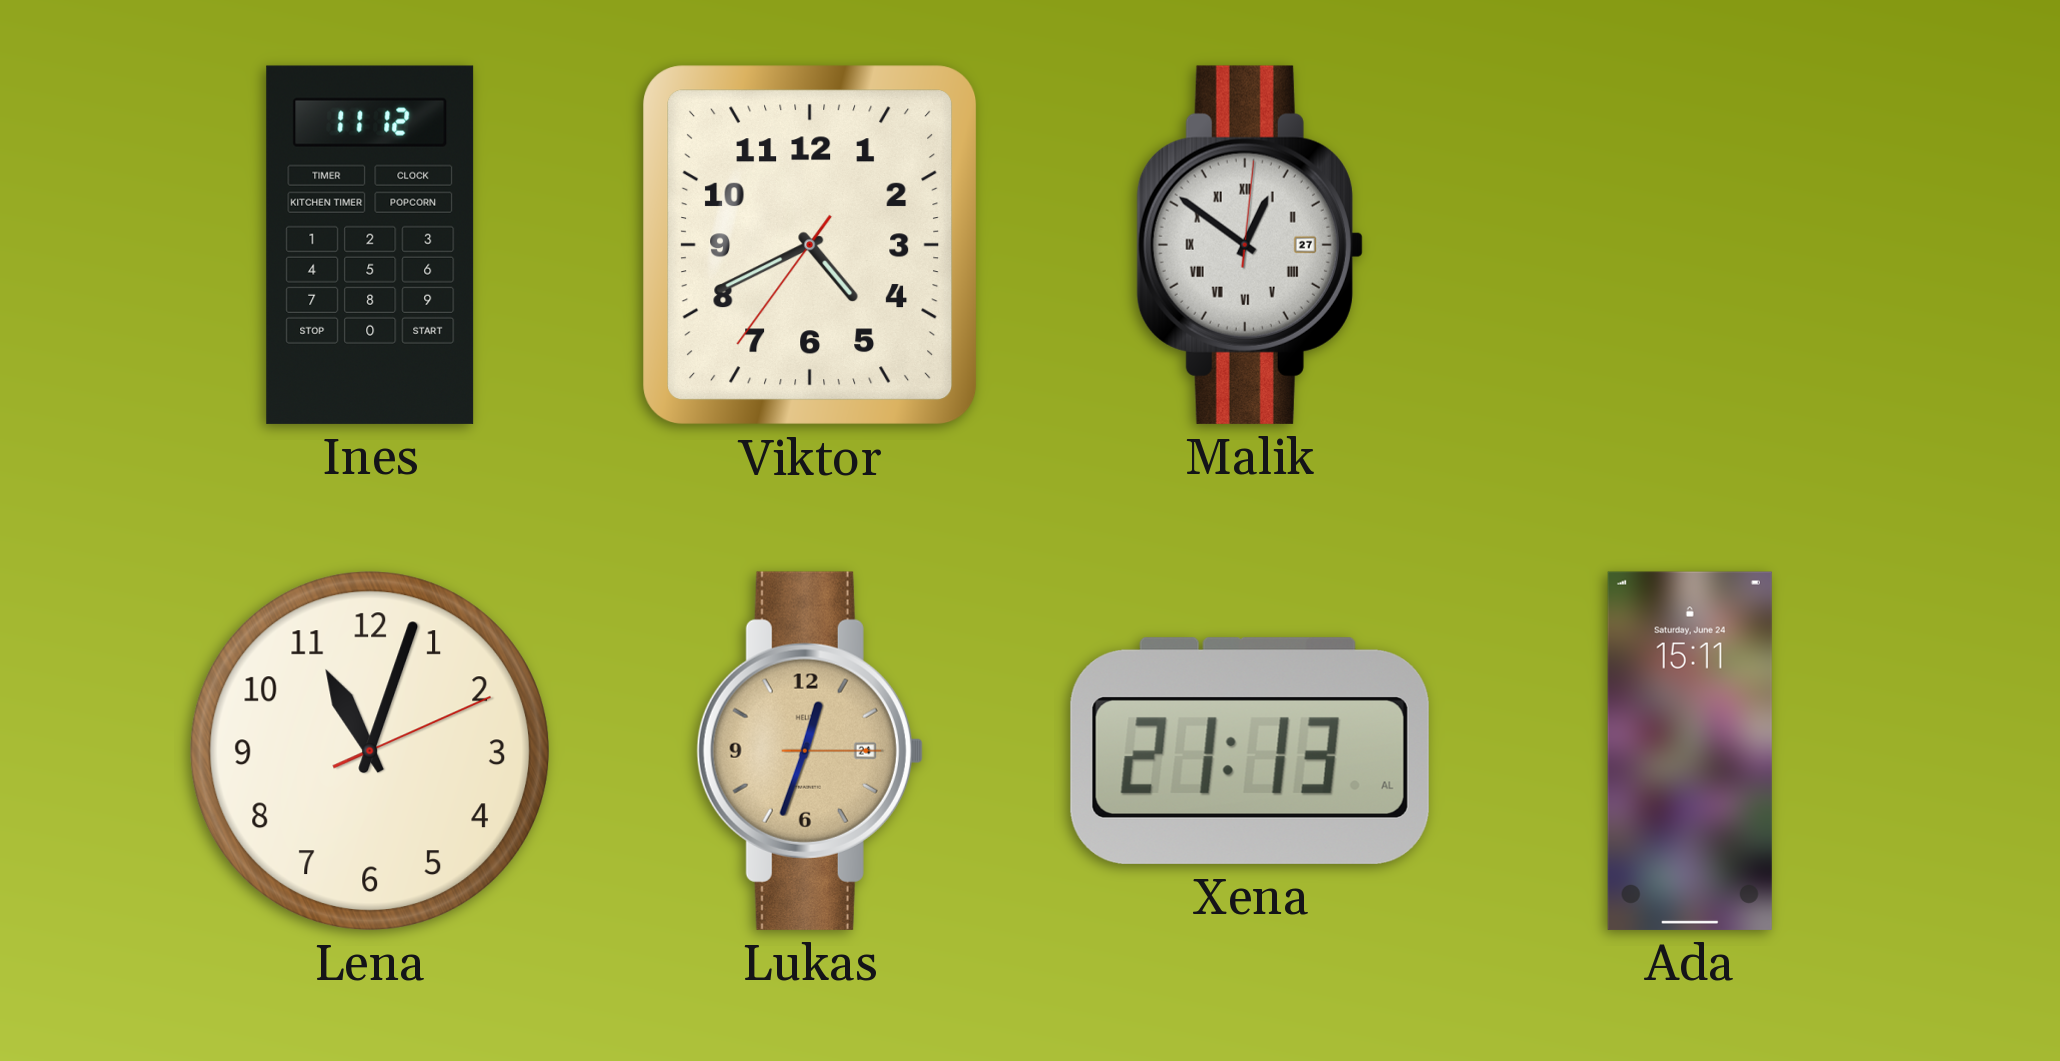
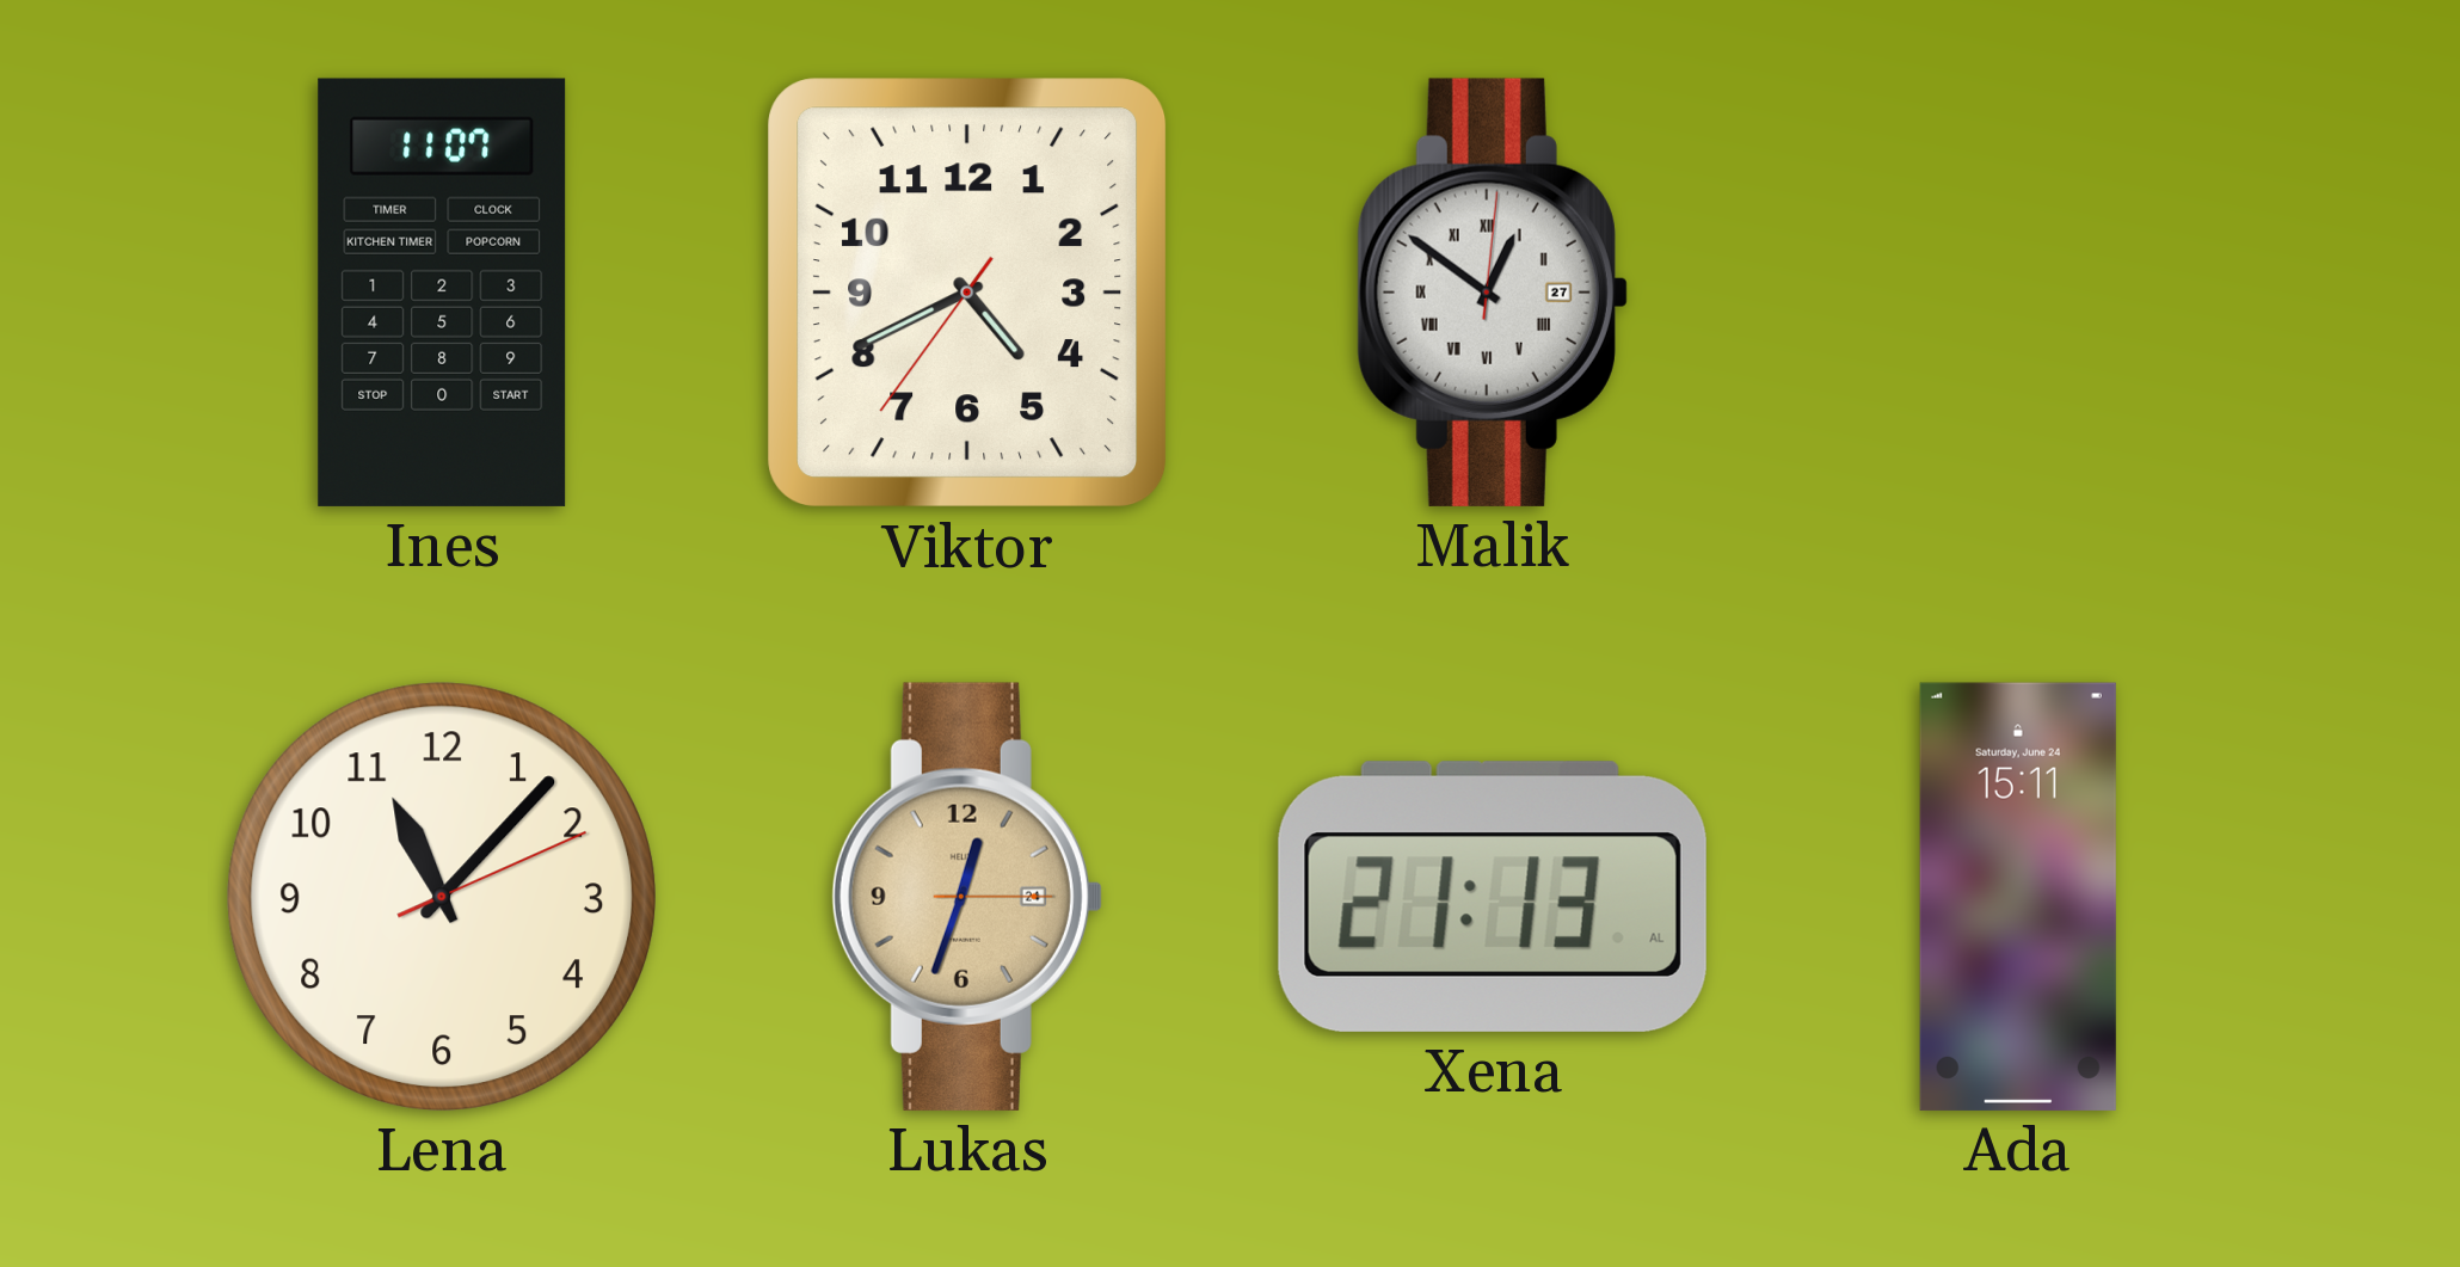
Ines: 11:12 -> 11:07 (442, 293)
Lena: 11:03 -> 11:07 (442, 897)
